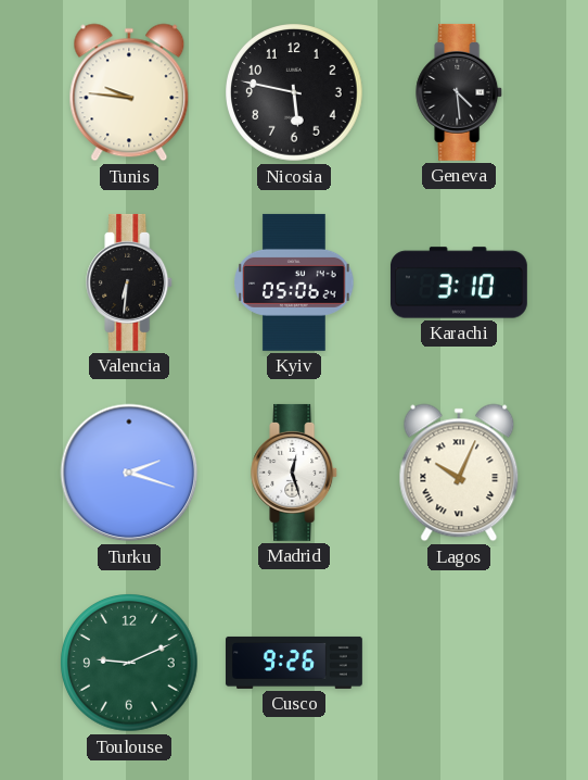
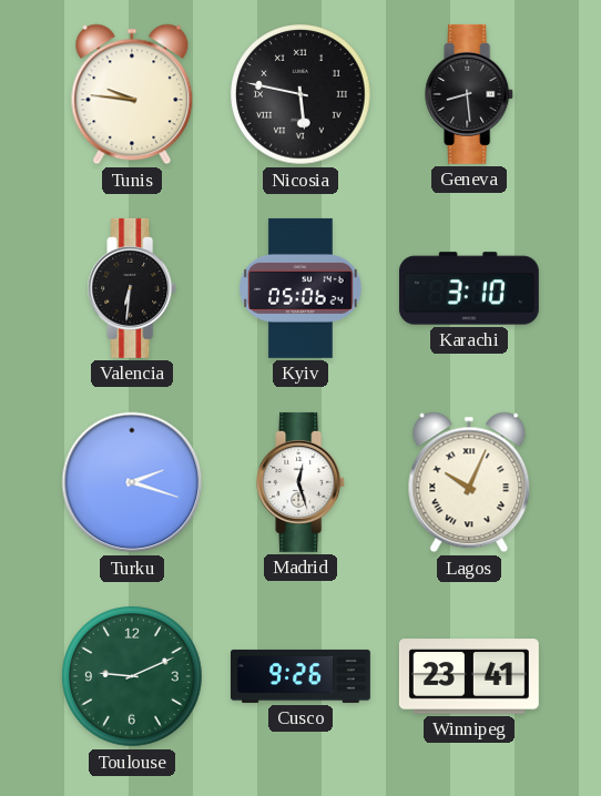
Nicosia numerals: Arabic -> Roman (300, 94)
Geneva: 4:29 -> 8:29 (470, 94)
Winnipeg: none -> 23:41 (469, 676)
